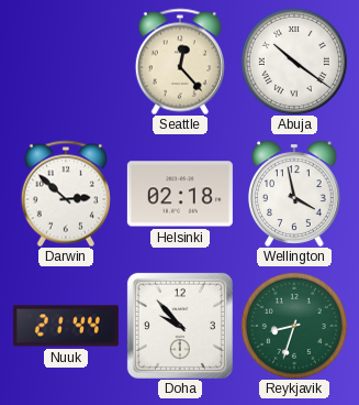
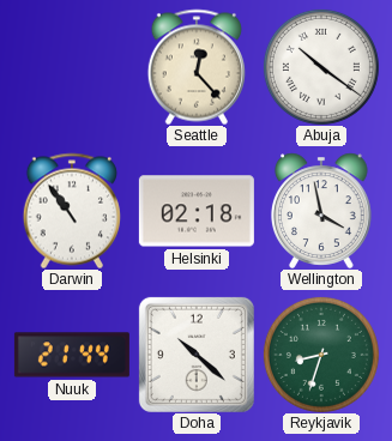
Darwin: 2:52 -> 10:54 (72, 211)
Doha: 9:53 -> 10:22 (197, 355)
